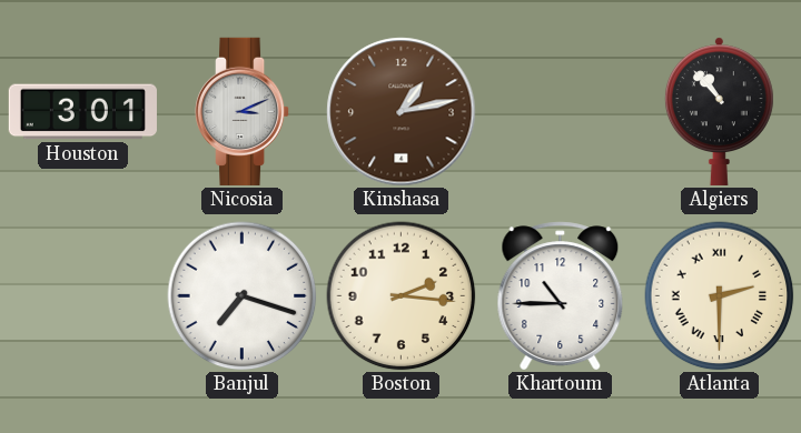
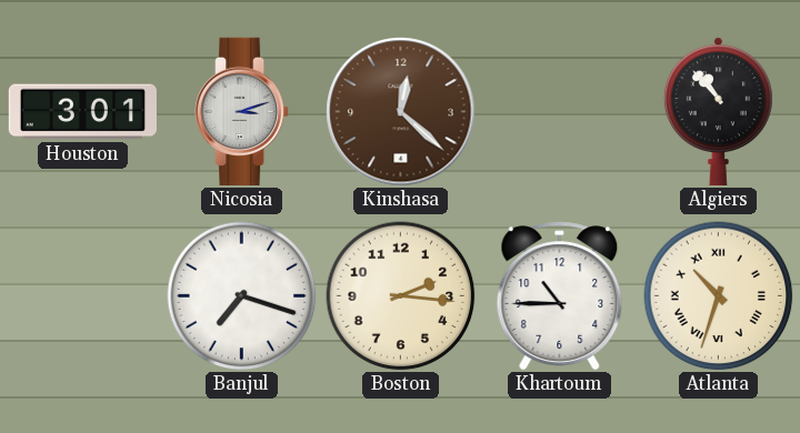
Nicosia: 3:11 -> 3:12 (243, 111)
Kinshasa: 1:13 -> 12:22 (401, 112)
Atlanta: 2:30 -> 10:33 (719, 296)
